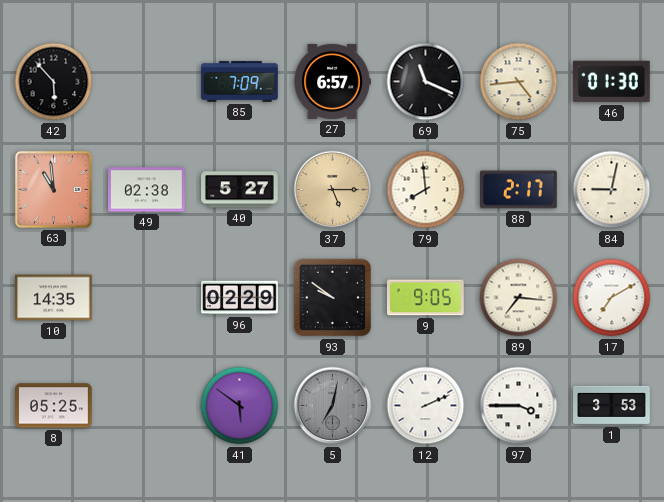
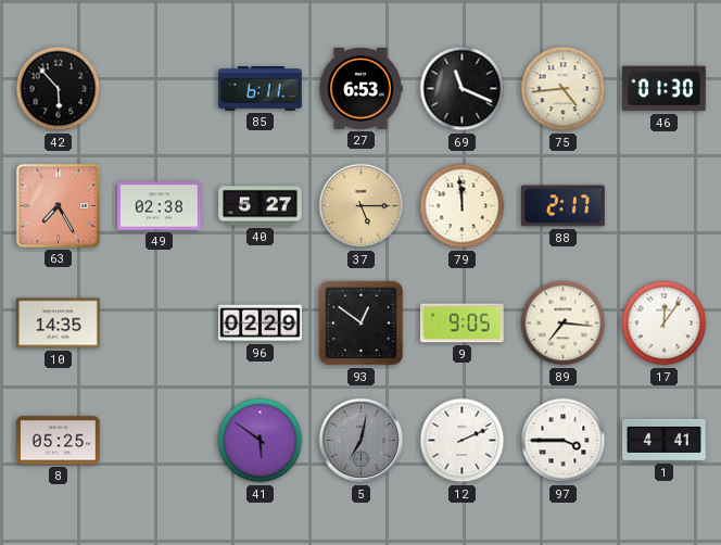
85: 7:09 -> 6:11 (261, 89)
27: 6:57 -> 6:53 (360, 88)
63: 10:59 -> 7:25 (58, 205)
79: 7:59 -> 11:59 (463, 206)
84: 9:02 -> none (612, 190)
93: 9:51 -> 12:51 (362, 324)
17: 7:10 -> 12:06 (665, 324)
1: 3:53 -> 4:41 (665, 440)
